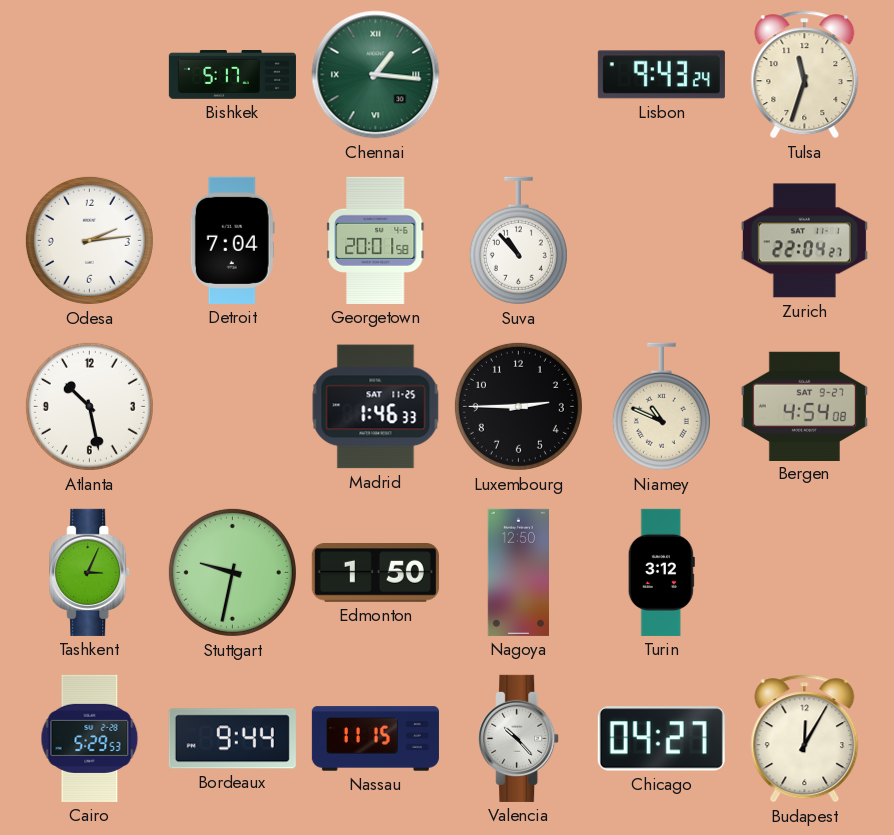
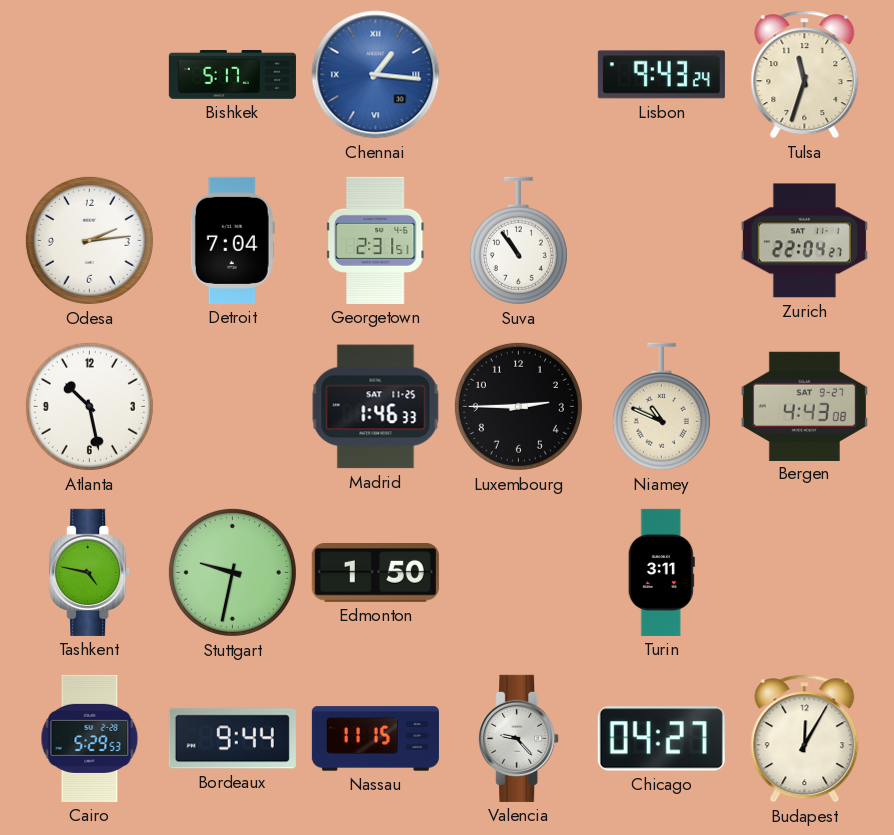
Chennai dial: green -> blue (376, 75)
Georgetown: 20:01 -> 2:31 (376, 240)
Suva: 10:53 -> 10:54 (518, 241)
Bergen: 4:54 -> 4:43 (804, 406)
Tashkent: 3:04 -> 4:47 (90, 572)
Nagoya: 12:50 -> none (518, 572)
Turin: 3:12 -> 3:11 (661, 572)
Valencia: 10:23 -> 9:23 (519, 738)
